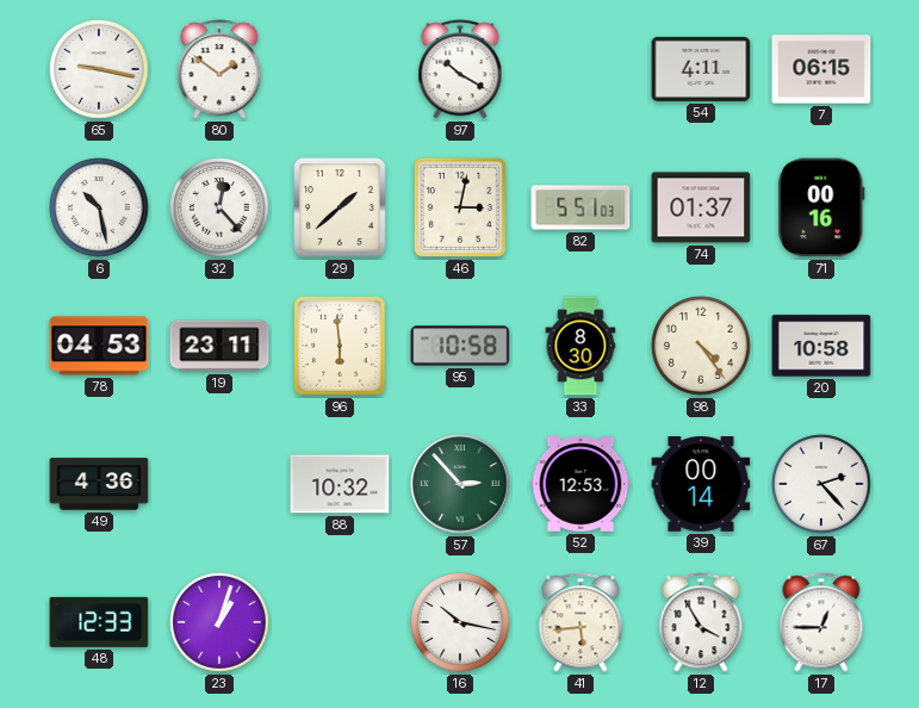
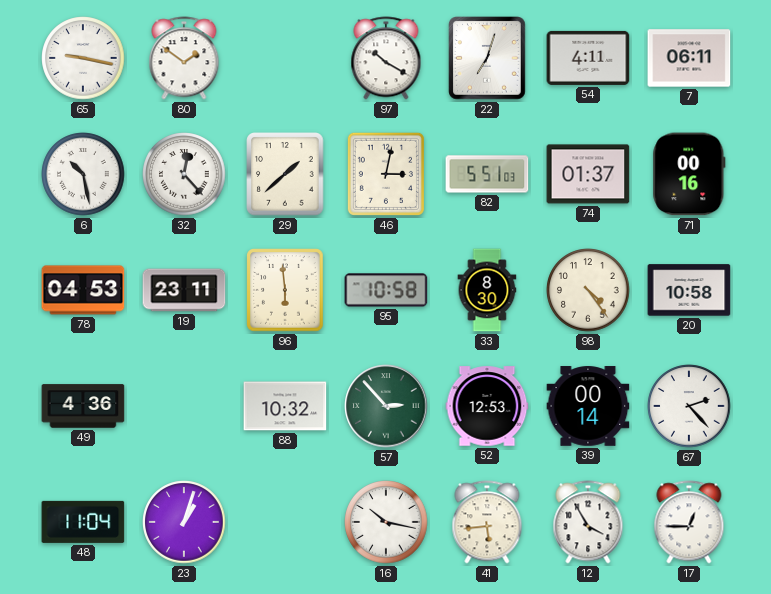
22: none -> 7:03 (487, 58)
7: 06:15 -> 06:11 (689, 58)
48: 12:33 -> 11:04 (83, 522)
